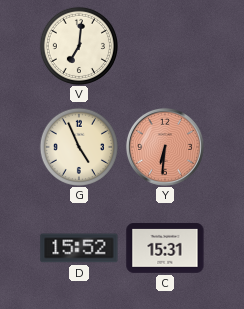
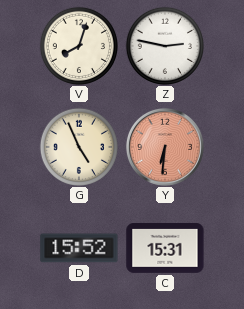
V: 7:01 -> 8:03 (78, 45)
Z: none -> 2:47 (164, 45)
